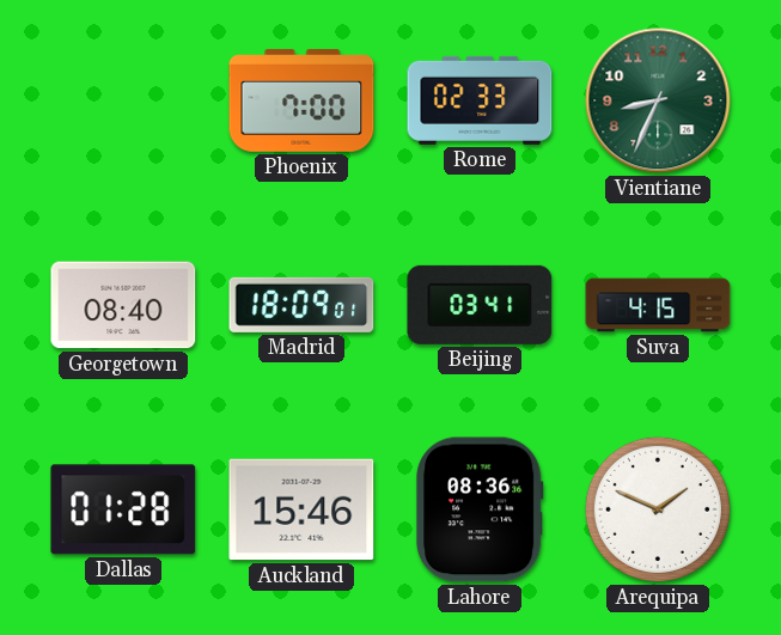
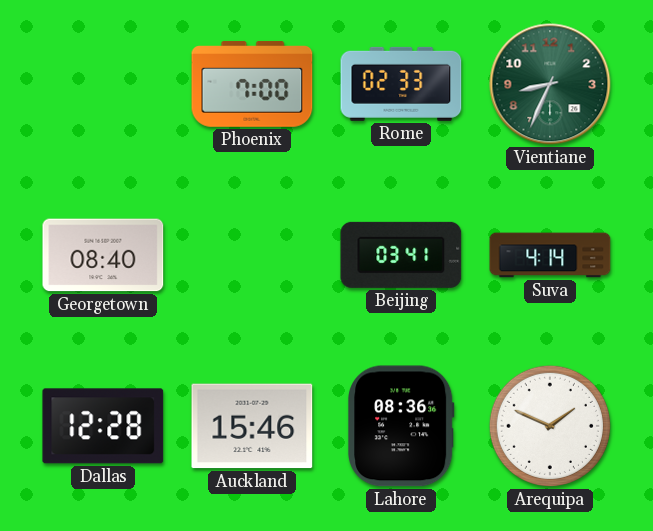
Madrid: 18:09 -> none (301, 305)
Suva: 4:15 -> 4:14 (550, 255)
Dallas: 01:28 -> 12:28 (103, 426)
